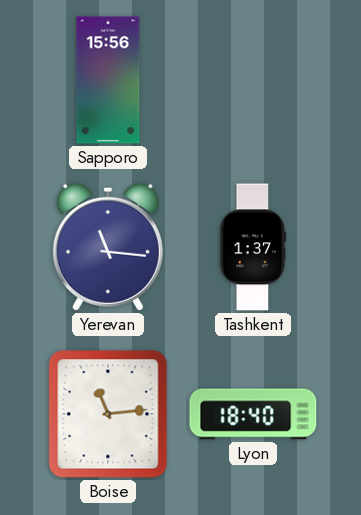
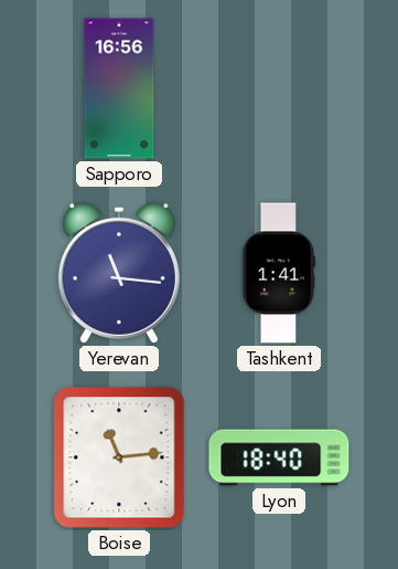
Sapporo: 15:56 -> 16:56 (119, 88)
Tashkent: 1:37 -> 1:41 (279, 273)
